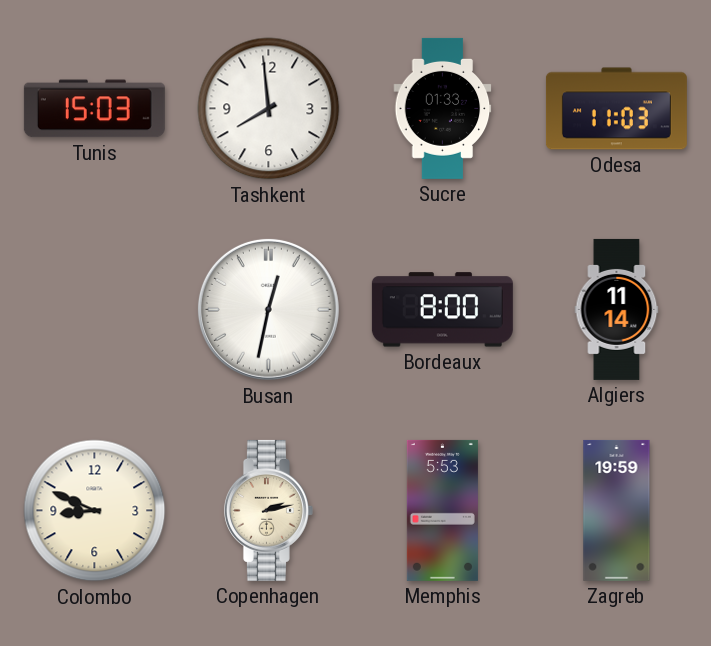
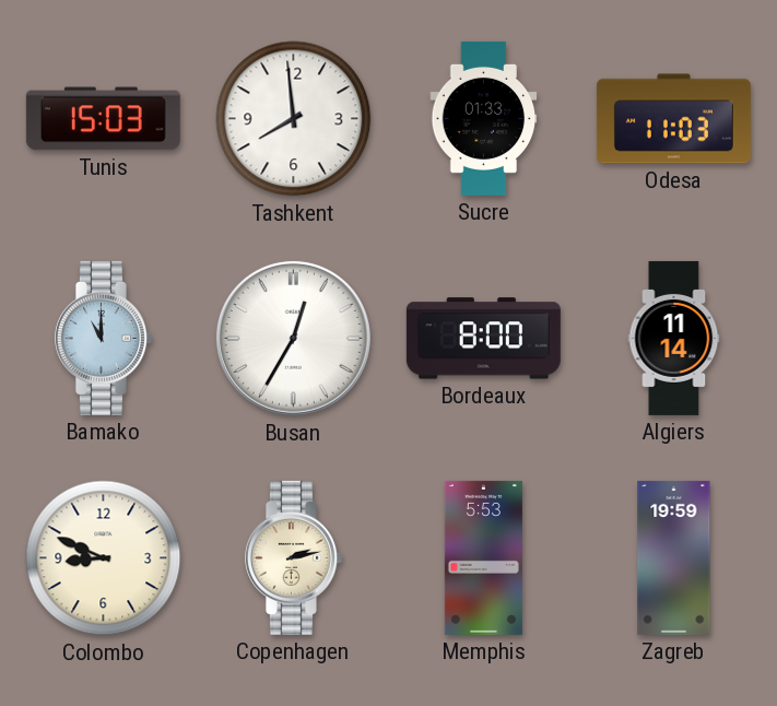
Bamako: none -> 11:00 (103, 338)
Busan: 12:32 -> 12:35 (293, 338)
